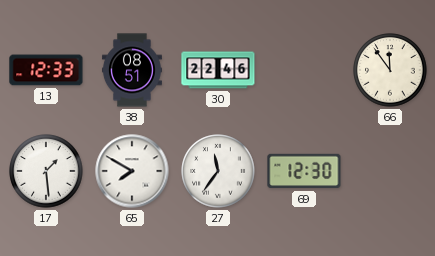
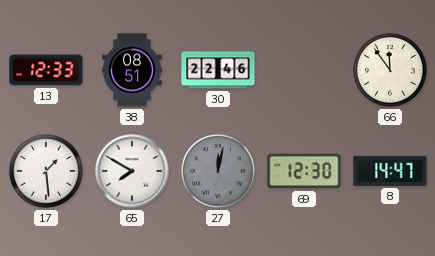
27: 11:36 -> 12:02 (218, 171)
27 dial: white -> grey (218, 171)
8: none -> 14:47 (390, 171)
